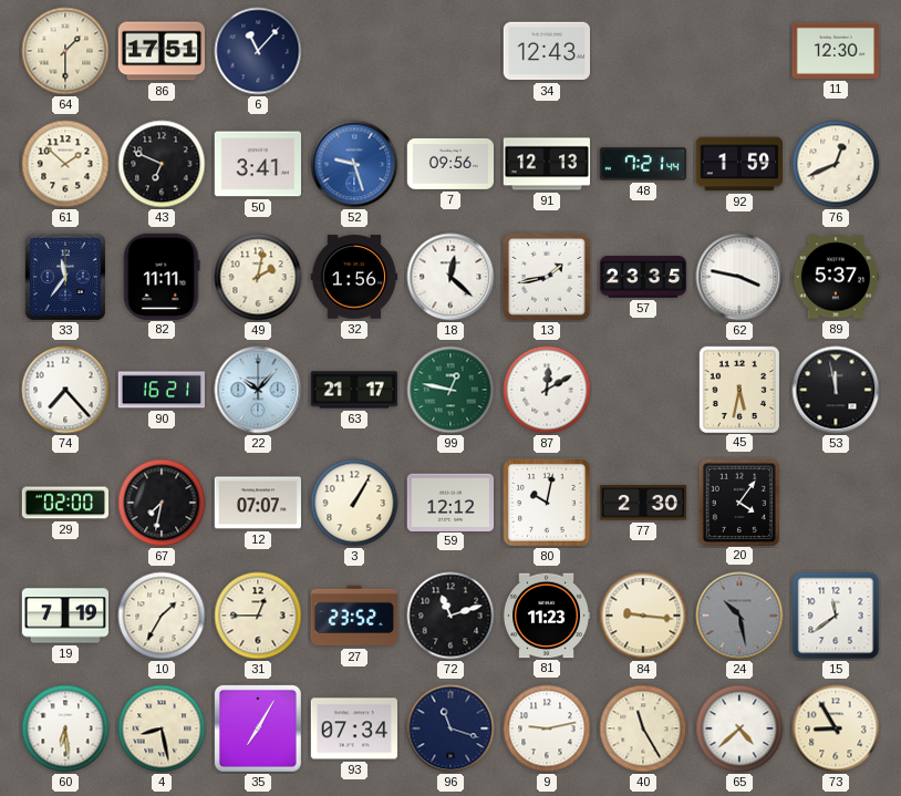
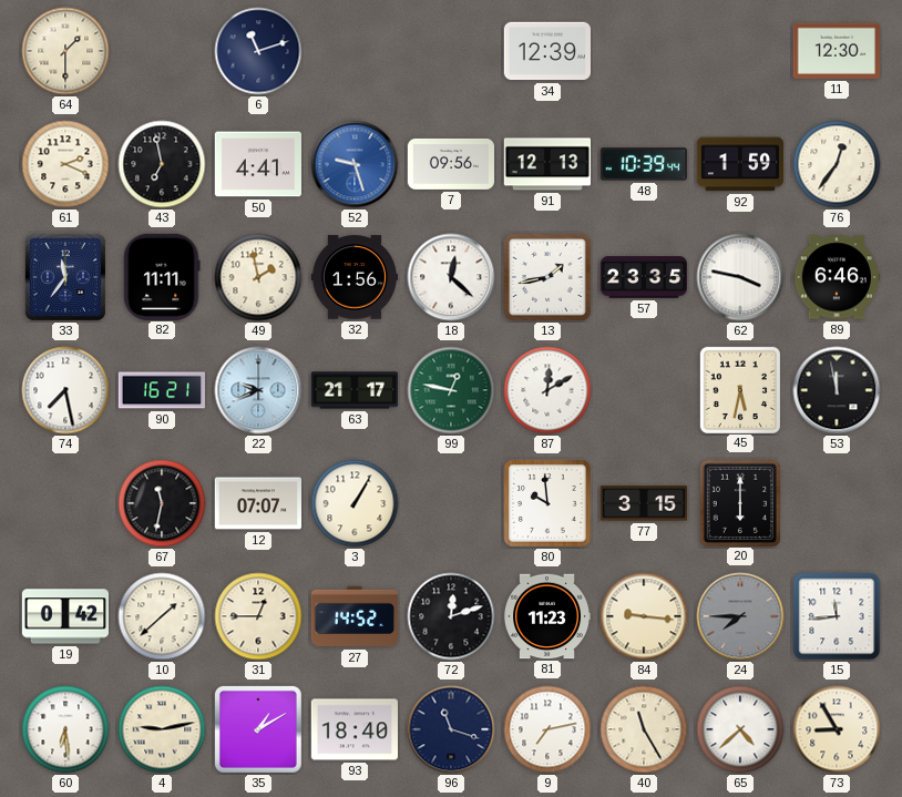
86: 17:51 -> none (160, 51)
6: 11:07 -> 11:12 (258, 51)
34: 12:43 -> 12:39 (546, 51)
61: 1:52 -> 2:19 (65, 164)
43: 6:49 -> 6:58 (162, 164)
50: 3:41 -> 4:41 (257, 164)
48: 7:21 -> 10:39 (643, 164)
76: 12:41 -> 12:36 (837, 164)
49: 2:02 -> 1:58 (258, 277)
89: 5:37 -> 6:46 (836, 277)
74: 7:23 -> 7:28 (65, 390)
22: 10:07 -> 9:41 (258, 390)
29: 02:00 -> none (65, 503)
67: 7:32 -> 11:32 (162, 503)
59: 12:12 -> none (449, 502)
80: 10:02 -> 9:59 (549, 504)
77: 2:30 -> 3:15 (643, 503)
20: 4:06 -> 6:00 (739, 502)
19: 7:19 -> 0:42 (65, 616)
10: 1:35 -> 1:38 (162, 616)
27: 23:52 -> 14:52 (353, 616)
72: 11:12 -> 12:12 (451, 616)
24: 10:28 -> 7:45 (740, 616)
15: 11:39 -> 11:44 (837, 616)
4: 8:28 -> 9:13 (162, 729)
35: 7:05 -> 1:10 (258, 729)
93: 07:34 -> 18:40 (353, 729)
9: 9:13 -> 7:13 (547, 729)
